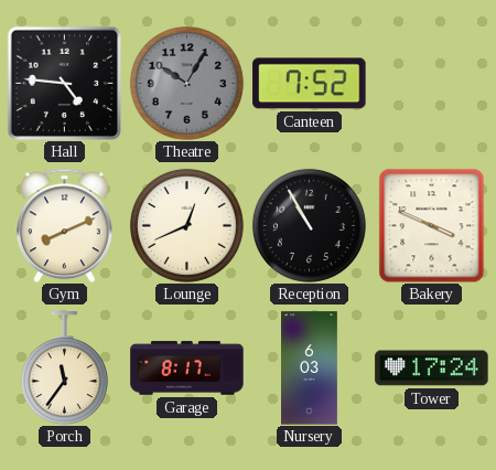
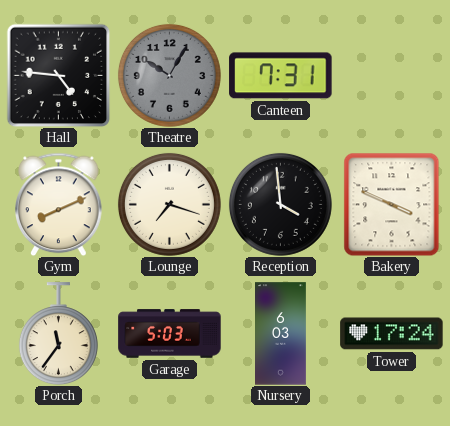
Canteen: 7:52 -> 7:31 (281, 76)
Lounge: 12:41 -> 7:18 (169, 204)
Reception: 10:55 -> 3:59 (280, 204)
Garage: 8:17 -> 5:03 (170, 334)
